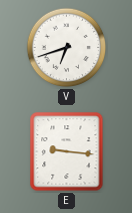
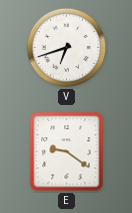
E: 9:16 -> 9:21 (67, 152)
